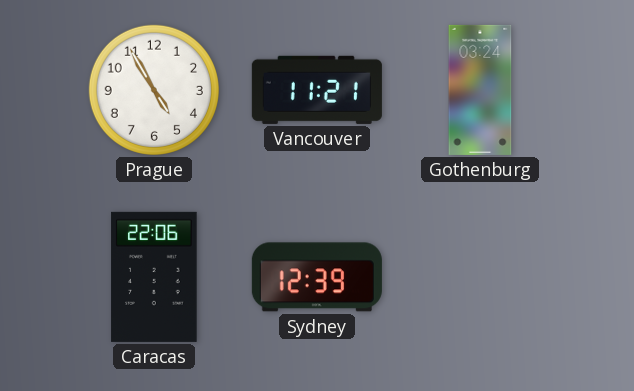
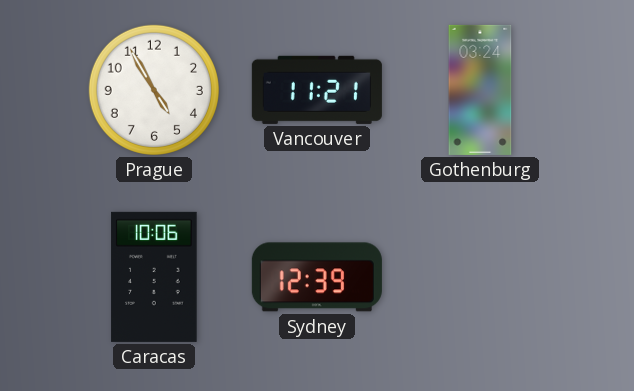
Caracas: 22:06 -> 10:06 (154, 277)
